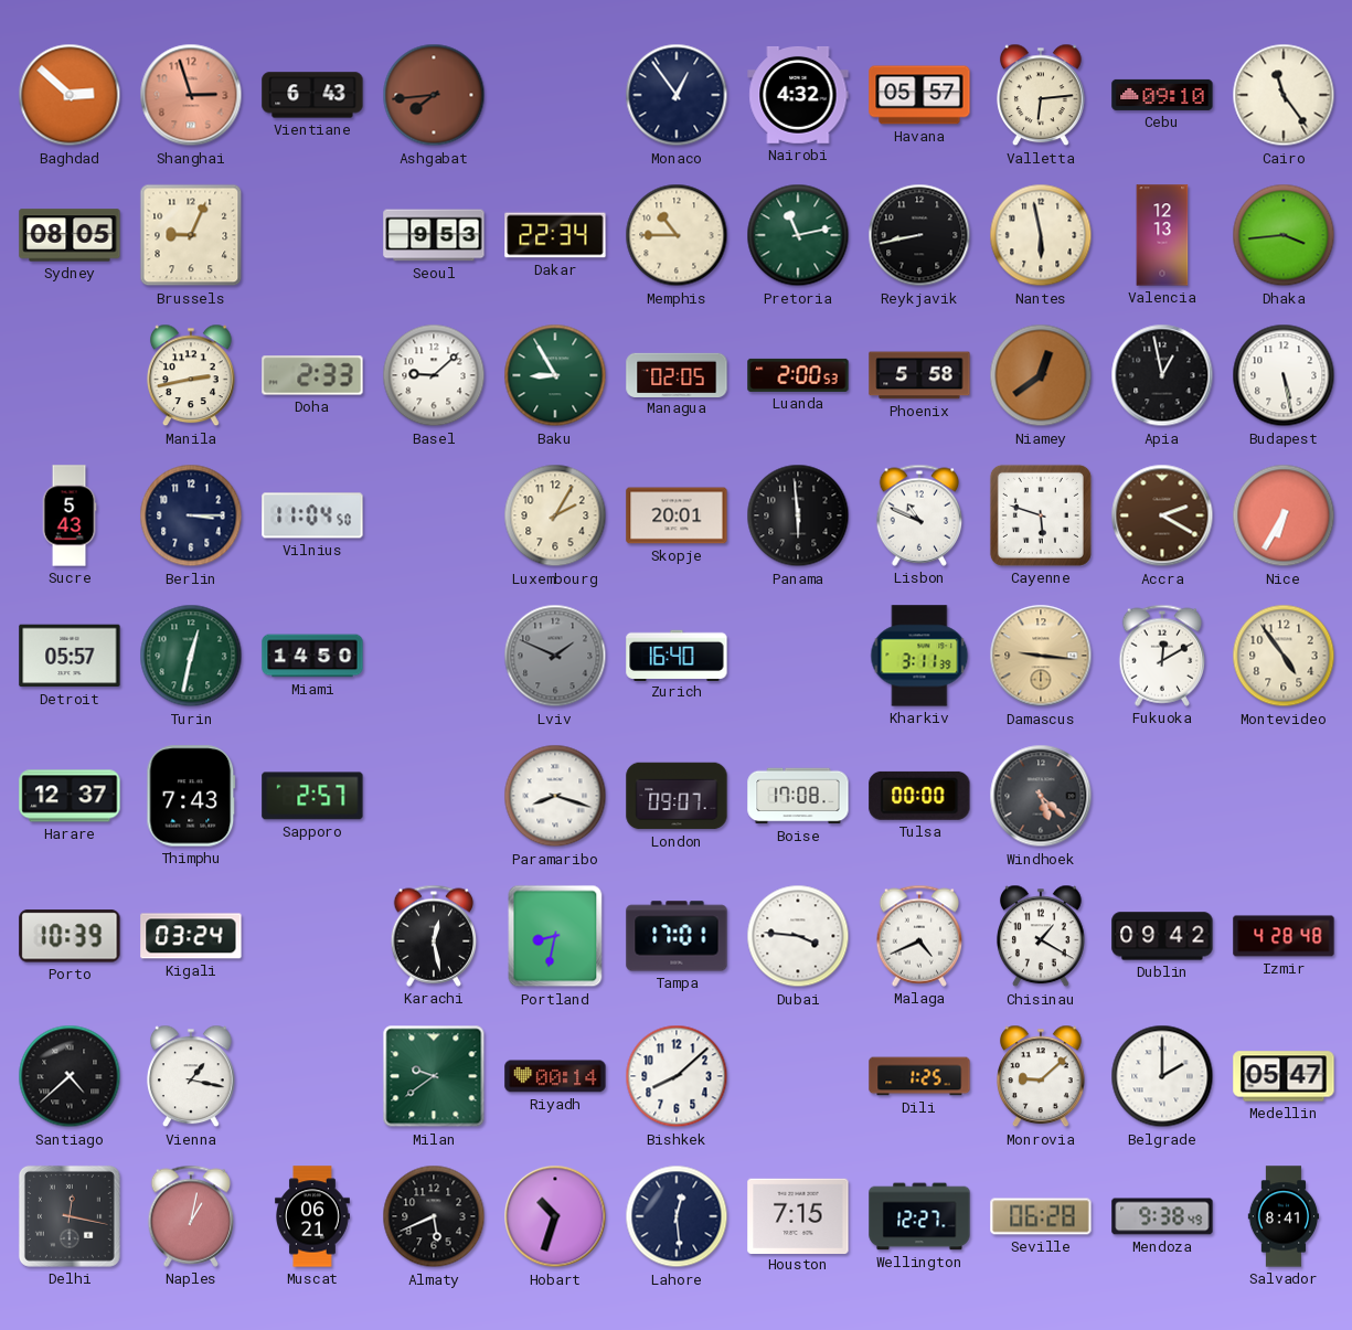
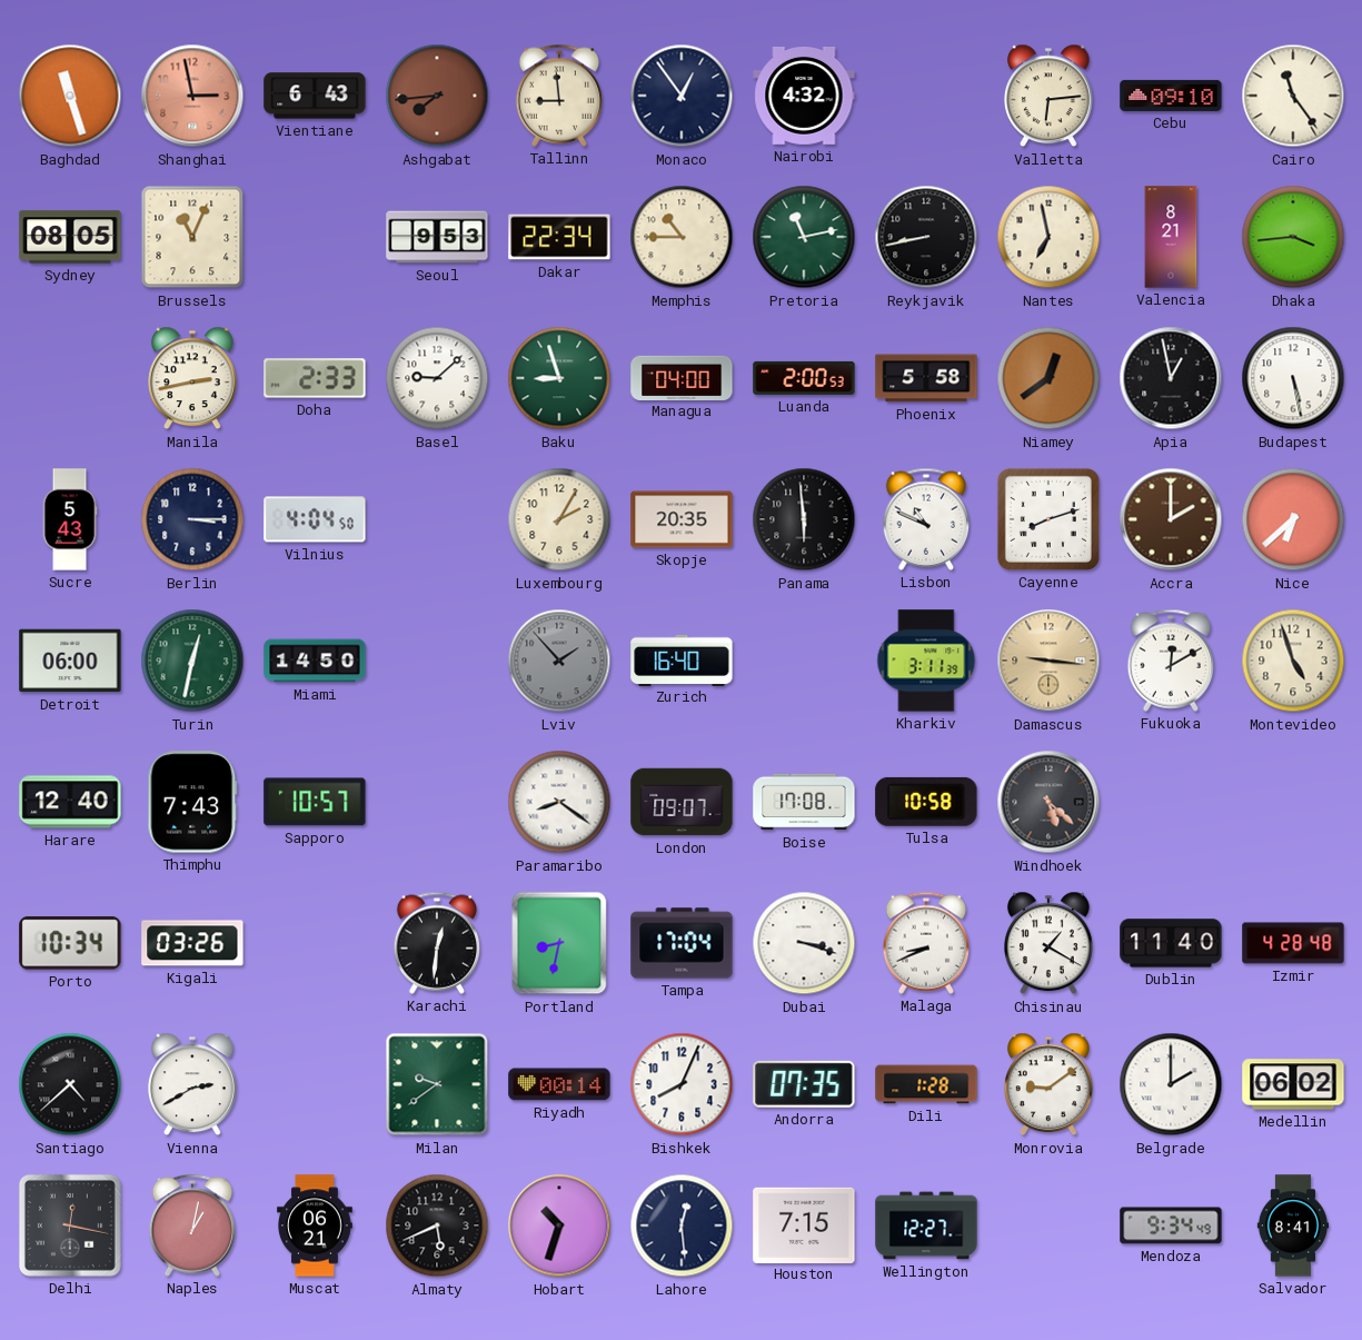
Baghdad: 2:52 -> 11:27 (70, 96)
Shanghai: 2:57 -> 2:58 (192, 96)
Tallinn: none -> 8:59 (559, 96)
Havana: 05:57 -> none (919, 95)
Brussels: 9:04 -> 11:04 (192, 237)
Nantes: 5:58 -> 6:58 (1048, 237)
Valencia: 12:13 -> 8:21 (1171, 237)
Baku: 8:55 -> 8:57 (559, 378)
Managua: 02:05 -> 04:00 (682, 377)
Vilnius: 11:04 -> 4:04 (315, 519)
Skopje: 20:01 -> 20:35 (682, 519)
Cayenne: 5:48 -> 8:12 (1048, 519)
Accra: 2:20 -> 2:00 (1171, 519)
Nice: 6:35 -> 6:38 (1293, 519)
Detroit: 05:57 -> 06:00 (70, 661)
Lviv: 1:49 -> 1:53 (559, 661)
Montevideo: 4:54 -> 4:57 (1293, 661)
Harare: 12:37 -> 12:40 (70, 802)
Sapporo: 2:57 -> 10:57 (315, 802)
Paramaribo: 8:18 -> 8:21 (559, 802)
Tulsa: 00:00 -> 10:58 (926, 802)
Porto: 10:39 -> 10:34 (70, 943)
Kigali: 03:24 -> 03:26 (192, 943)
Karachi: 12:28 -> 12:31 (437, 943)
Tampa: 17:01 -> 17:04 (682, 943)
Dubai: 3:46 -> 3:18 (804, 943)
Malaga: 4:41 -> 8:41 (926, 943)
Dublin: 09:42 -> 11:40 (1171, 943)
Vienna: 1:17 -> 2:40 (193, 1084)
Bishkek: 8:08 -> 8:04 (682, 1084)
Andorra: none -> 07:35 (804, 1084)
Dili: 1:25 -> 1:28 (926, 1084)
Monrovia: 9:08 -> 9:09 (1050, 1084)
Medellin: 05:47 -> 06:02 (1293, 1084)
Seville: 06:28 -> none (1041, 1216)
Mendoza: 9:38 -> 9:34 (1171, 1225)
